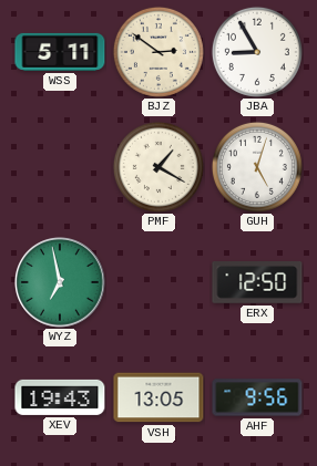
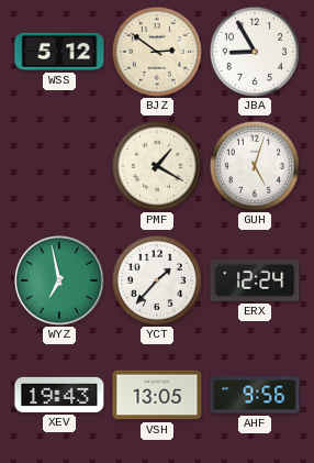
WSS: 5:11 -> 5:12 (59, 52)
YCT: none -> 1:37 (157, 280)
ERX: 12:50 -> 12:24 (255, 282)
